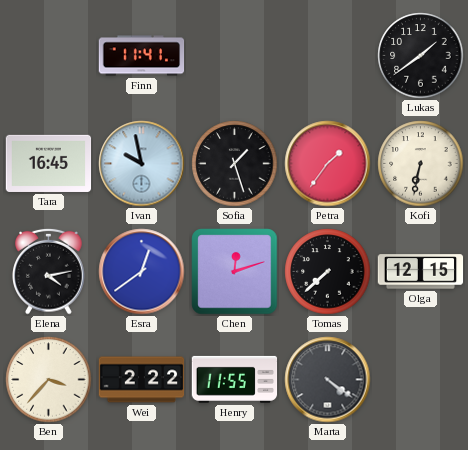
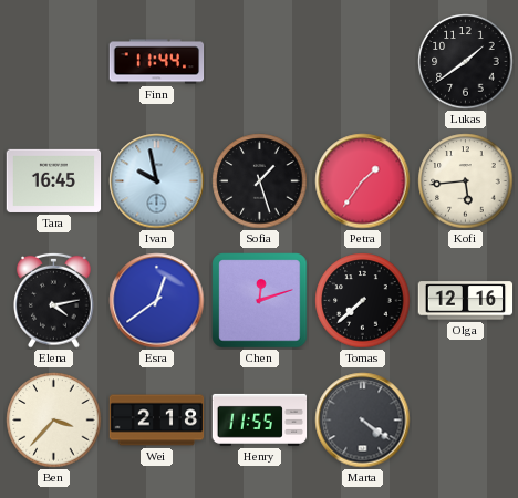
Finn: 11:41 -> 11:44 (157, 62)
Kofi: 6:32 -> 5:44 (466, 181)
Olga: 12:15 -> 12:16 (466, 301)
Wei: 2:22 -> 2:18 (157, 421)
